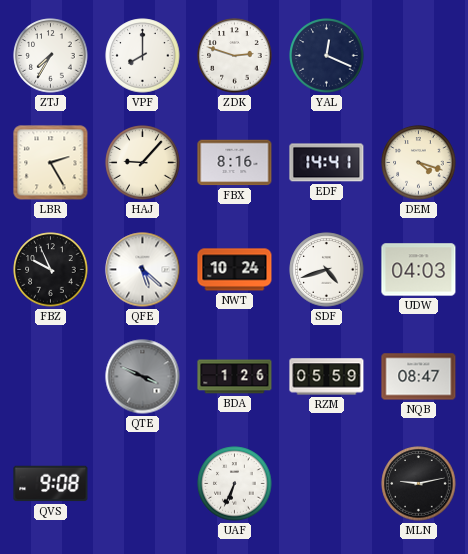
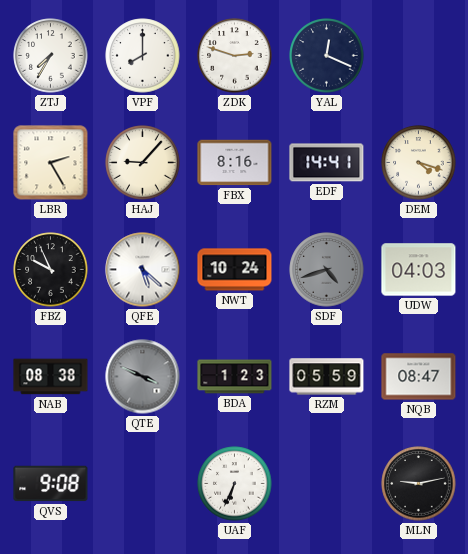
SDF dial: white -> grey (327, 270)
NAB: none -> 08:38 (51, 377)
BDA: 1:26 -> 1:23 (235, 377)
